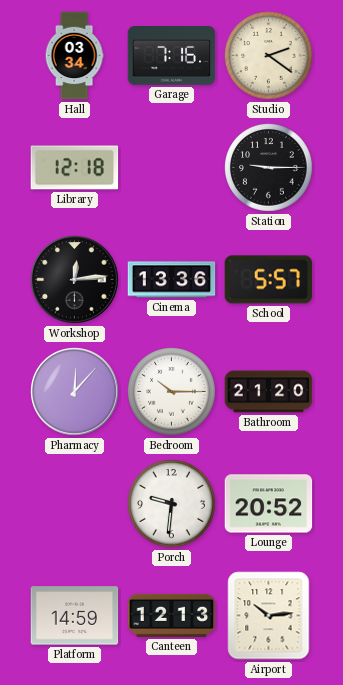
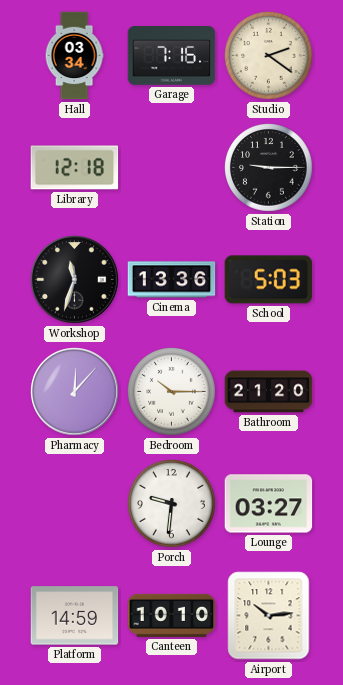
Workshop: 12:14 -> 11:33 (75, 280)
School: 5:57 -> 5:03 (269, 280)
Lounge: 20:52 -> 03:27 (269, 504)
Canteen: 12:13 -> 10:10 (172, 615)
